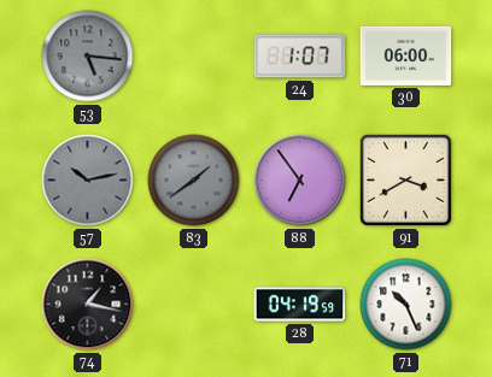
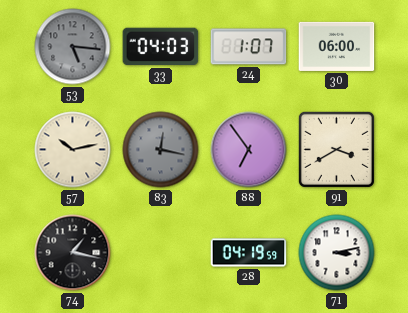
33: none -> 04:03 (161, 47)
57 dial: grey -> cream (73, 150)
83: 1:39 -> 12:17 (161, 150)
71: 10:26 -> 3:13 (337, 253)
